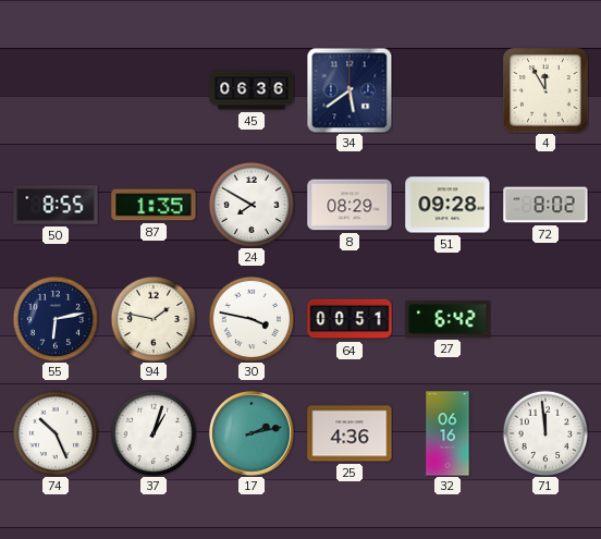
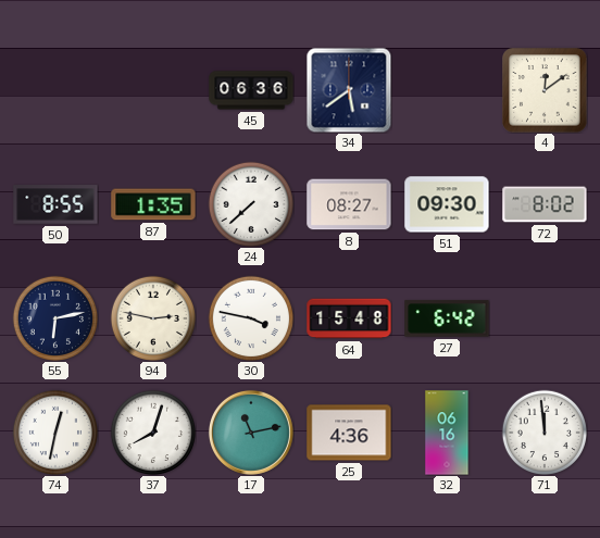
4: 11:55 -> 12:09 (545, 90)
24: 7:50 -> 7:38 (250, 203)
8: 08:29 -> 08:27 (349, 204)
51: 09:28 -> 09:30 (447, 204)
94: 1:47 -> 2:47 (152, 317)
64: 00:51 -> 15:48 (349, 318)
74: 10:26 -> 12:32 (54, 431)
37: 1:03 -> 8:03 (152, 431)
17: 2:13 -> 11:13 (251, 433)
